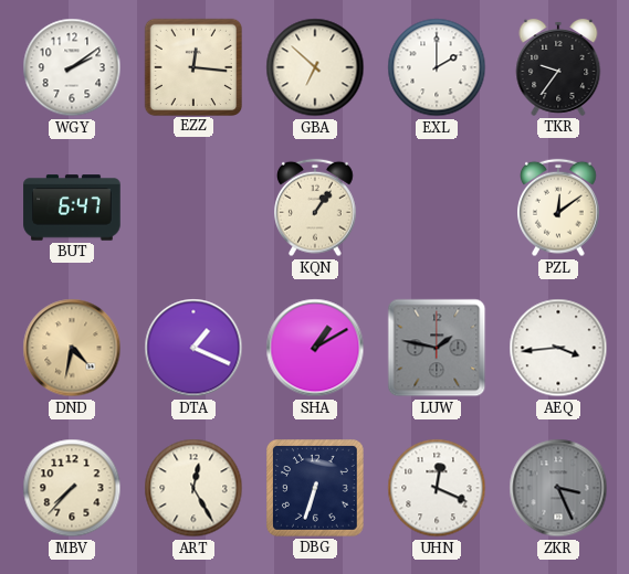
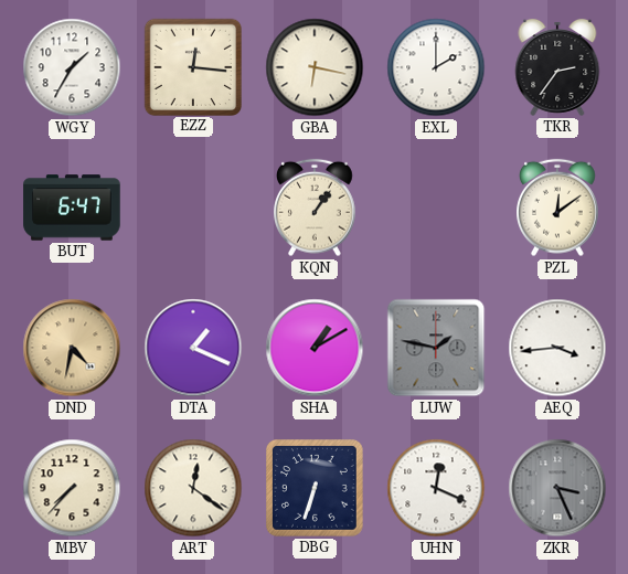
WGY: 2:09 -> 1:35 (72, 67)
GBA: 6:52 -> 6:17 (315, 67)
TKR: 9:36 -> 2:36 (557, 67)
ART: 12:25 -> 12:21 (193, 488)
